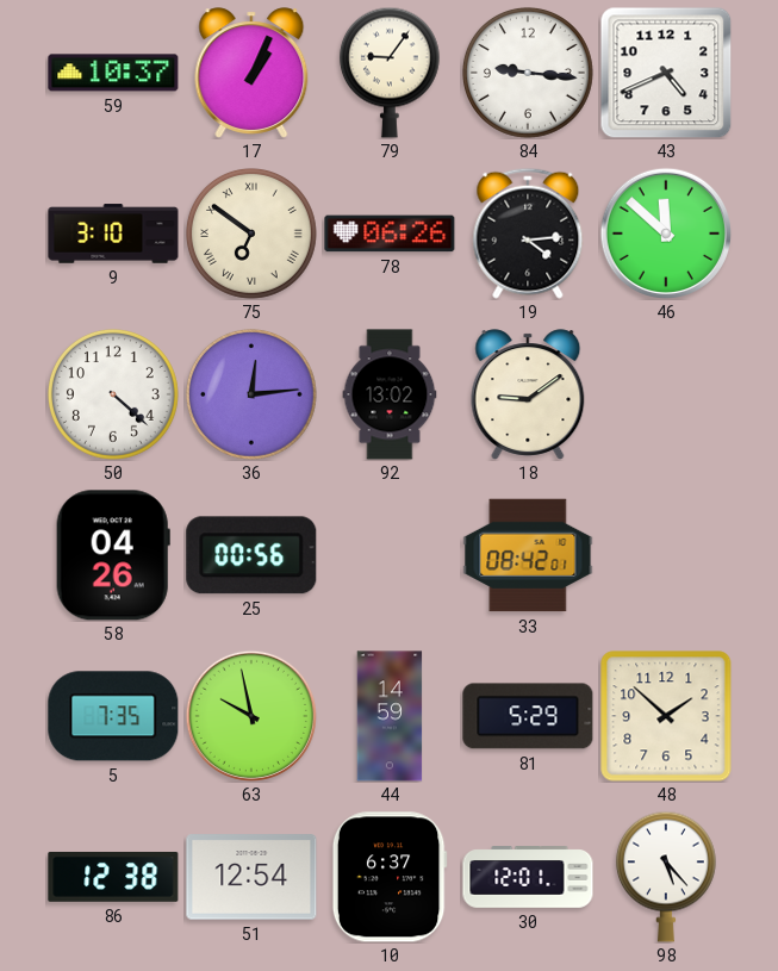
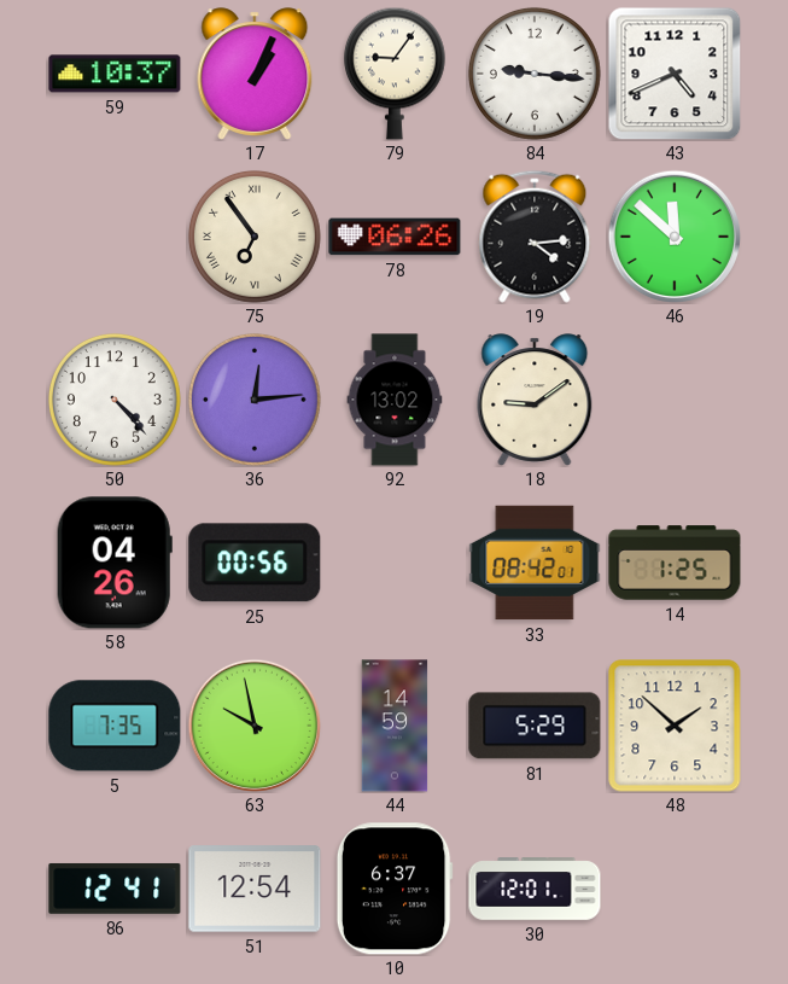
9: 3:10 -> none (113, 234)
75: 6:51 -> 6:54 (255, 237)
50: 4:22 -> 4:23 (115, 400)
14: none -> 1:25 (675, 563)
86: 12:38 -> 12:41 (115, 889)
98: 5:23 -> none (666, 877)
